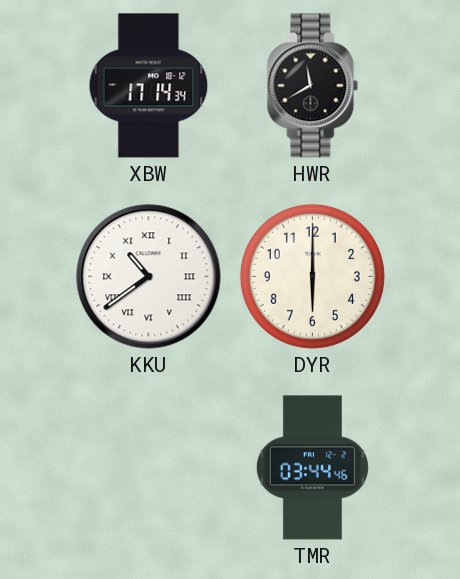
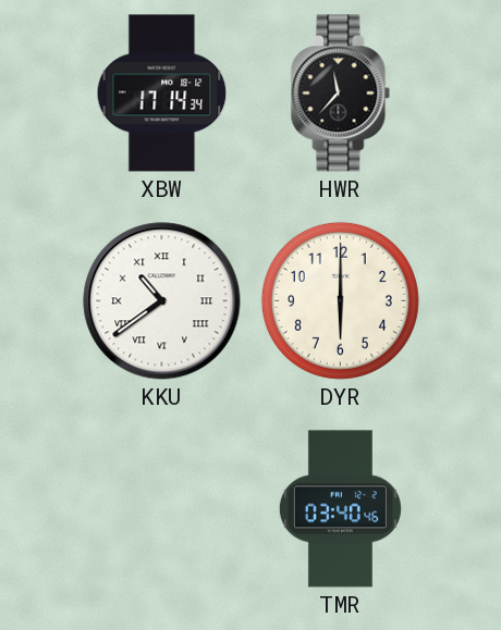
HWR: 11:40 -> 11:37 (341, 94)
TMR: 03:44 -> 03:40 (340, 509)
